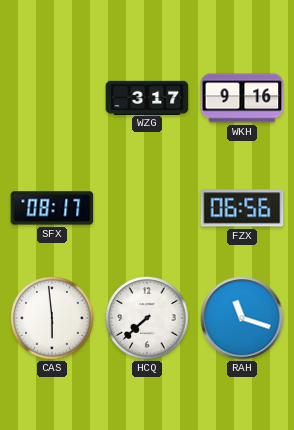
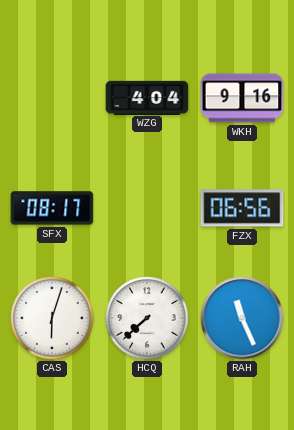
WZG: 3:17 -> 4:04 (147, 97)
CAS: 5:59 -> 6:03 (52, 318)
RAH: 11:18 -> 11:26 (242, 318)
